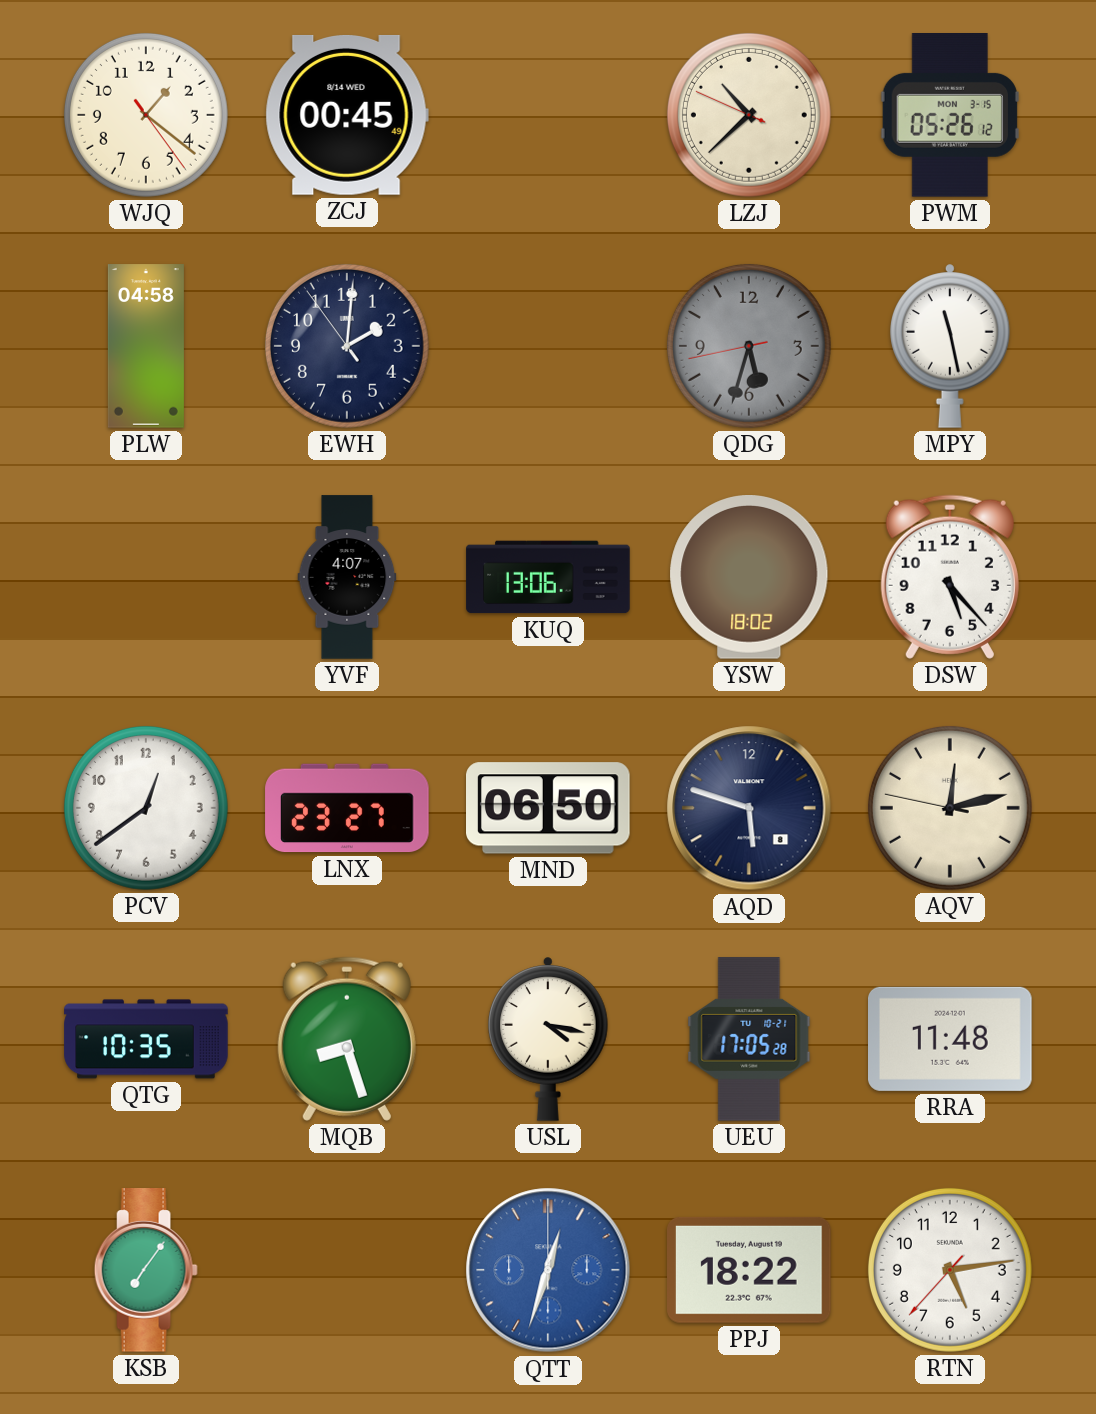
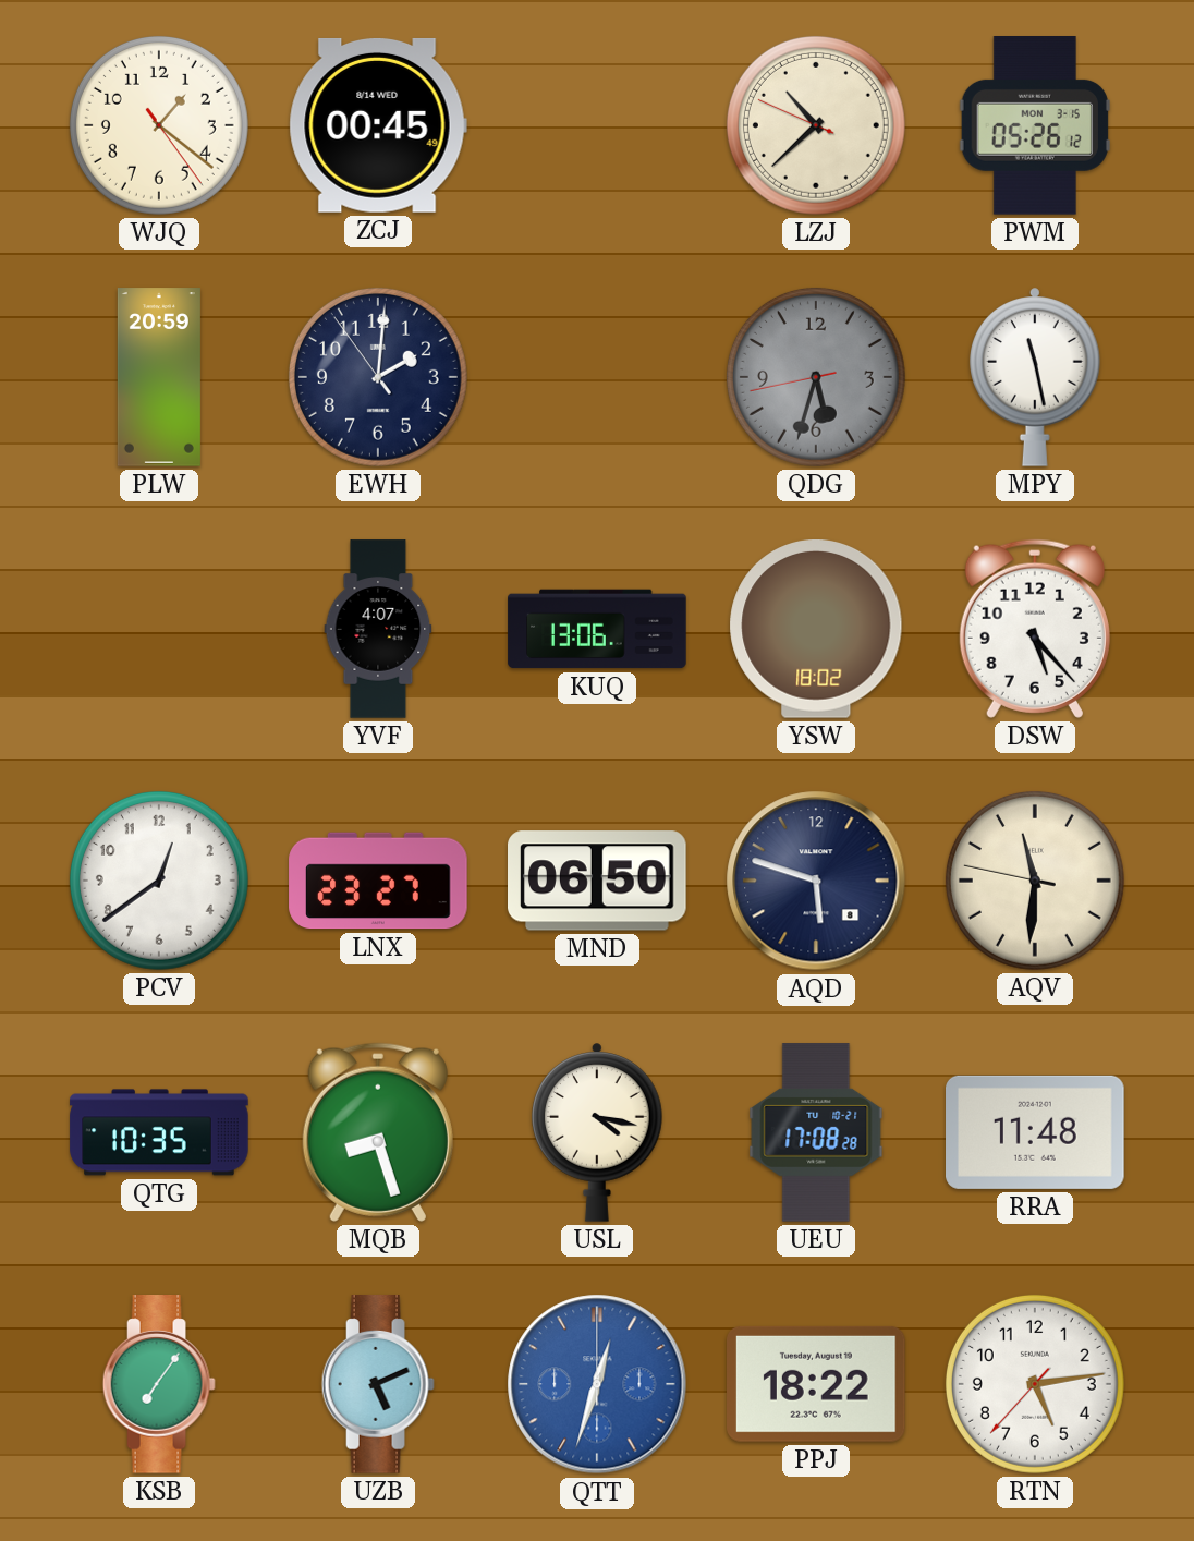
PLW: 04:58 -> 20:59 (159, 377)
AQV: 12:12 -> 11:30 (1035, 881)
UEU: 17:05 -> 17:08 (816, 1132)
UZB: none -> 5:11 (378, 1384)
